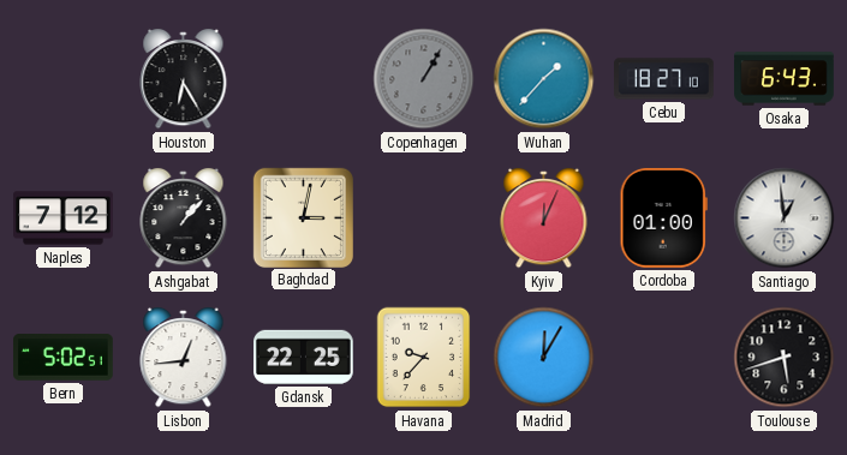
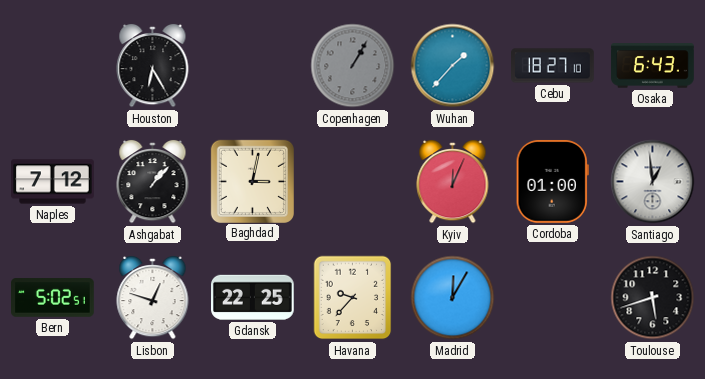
Lisbon: 12:44 -> 12:48 (153, 298)
